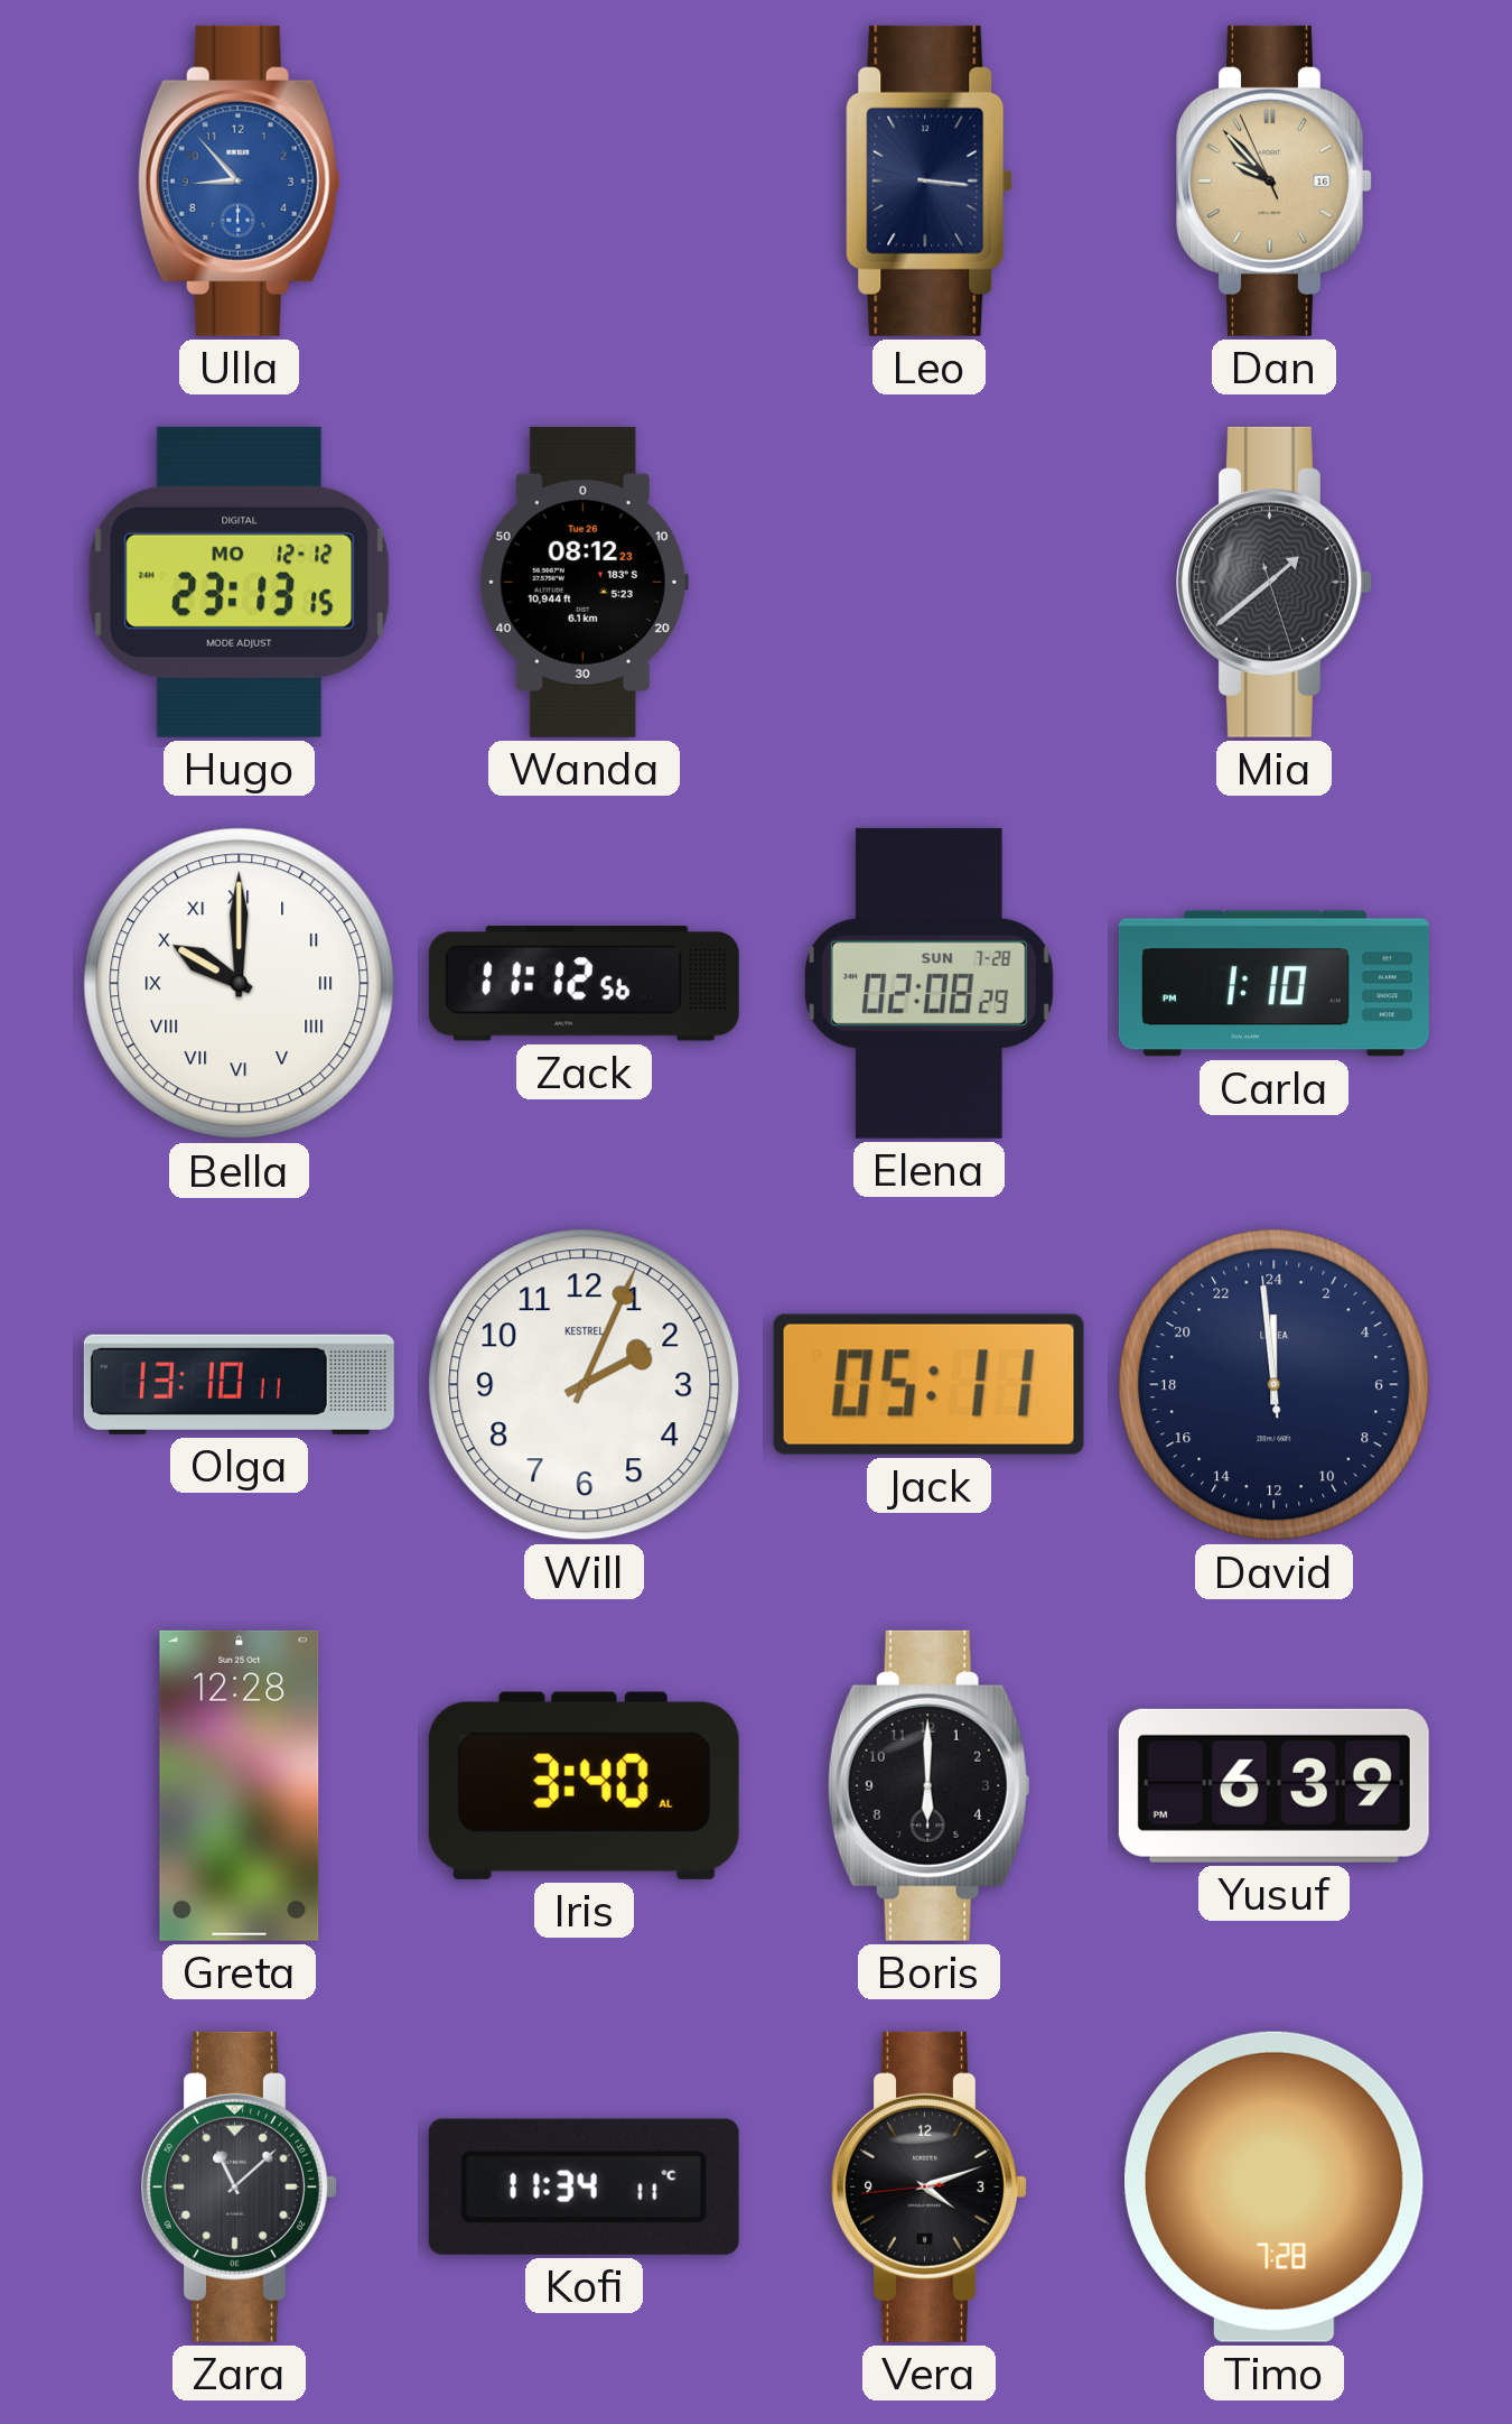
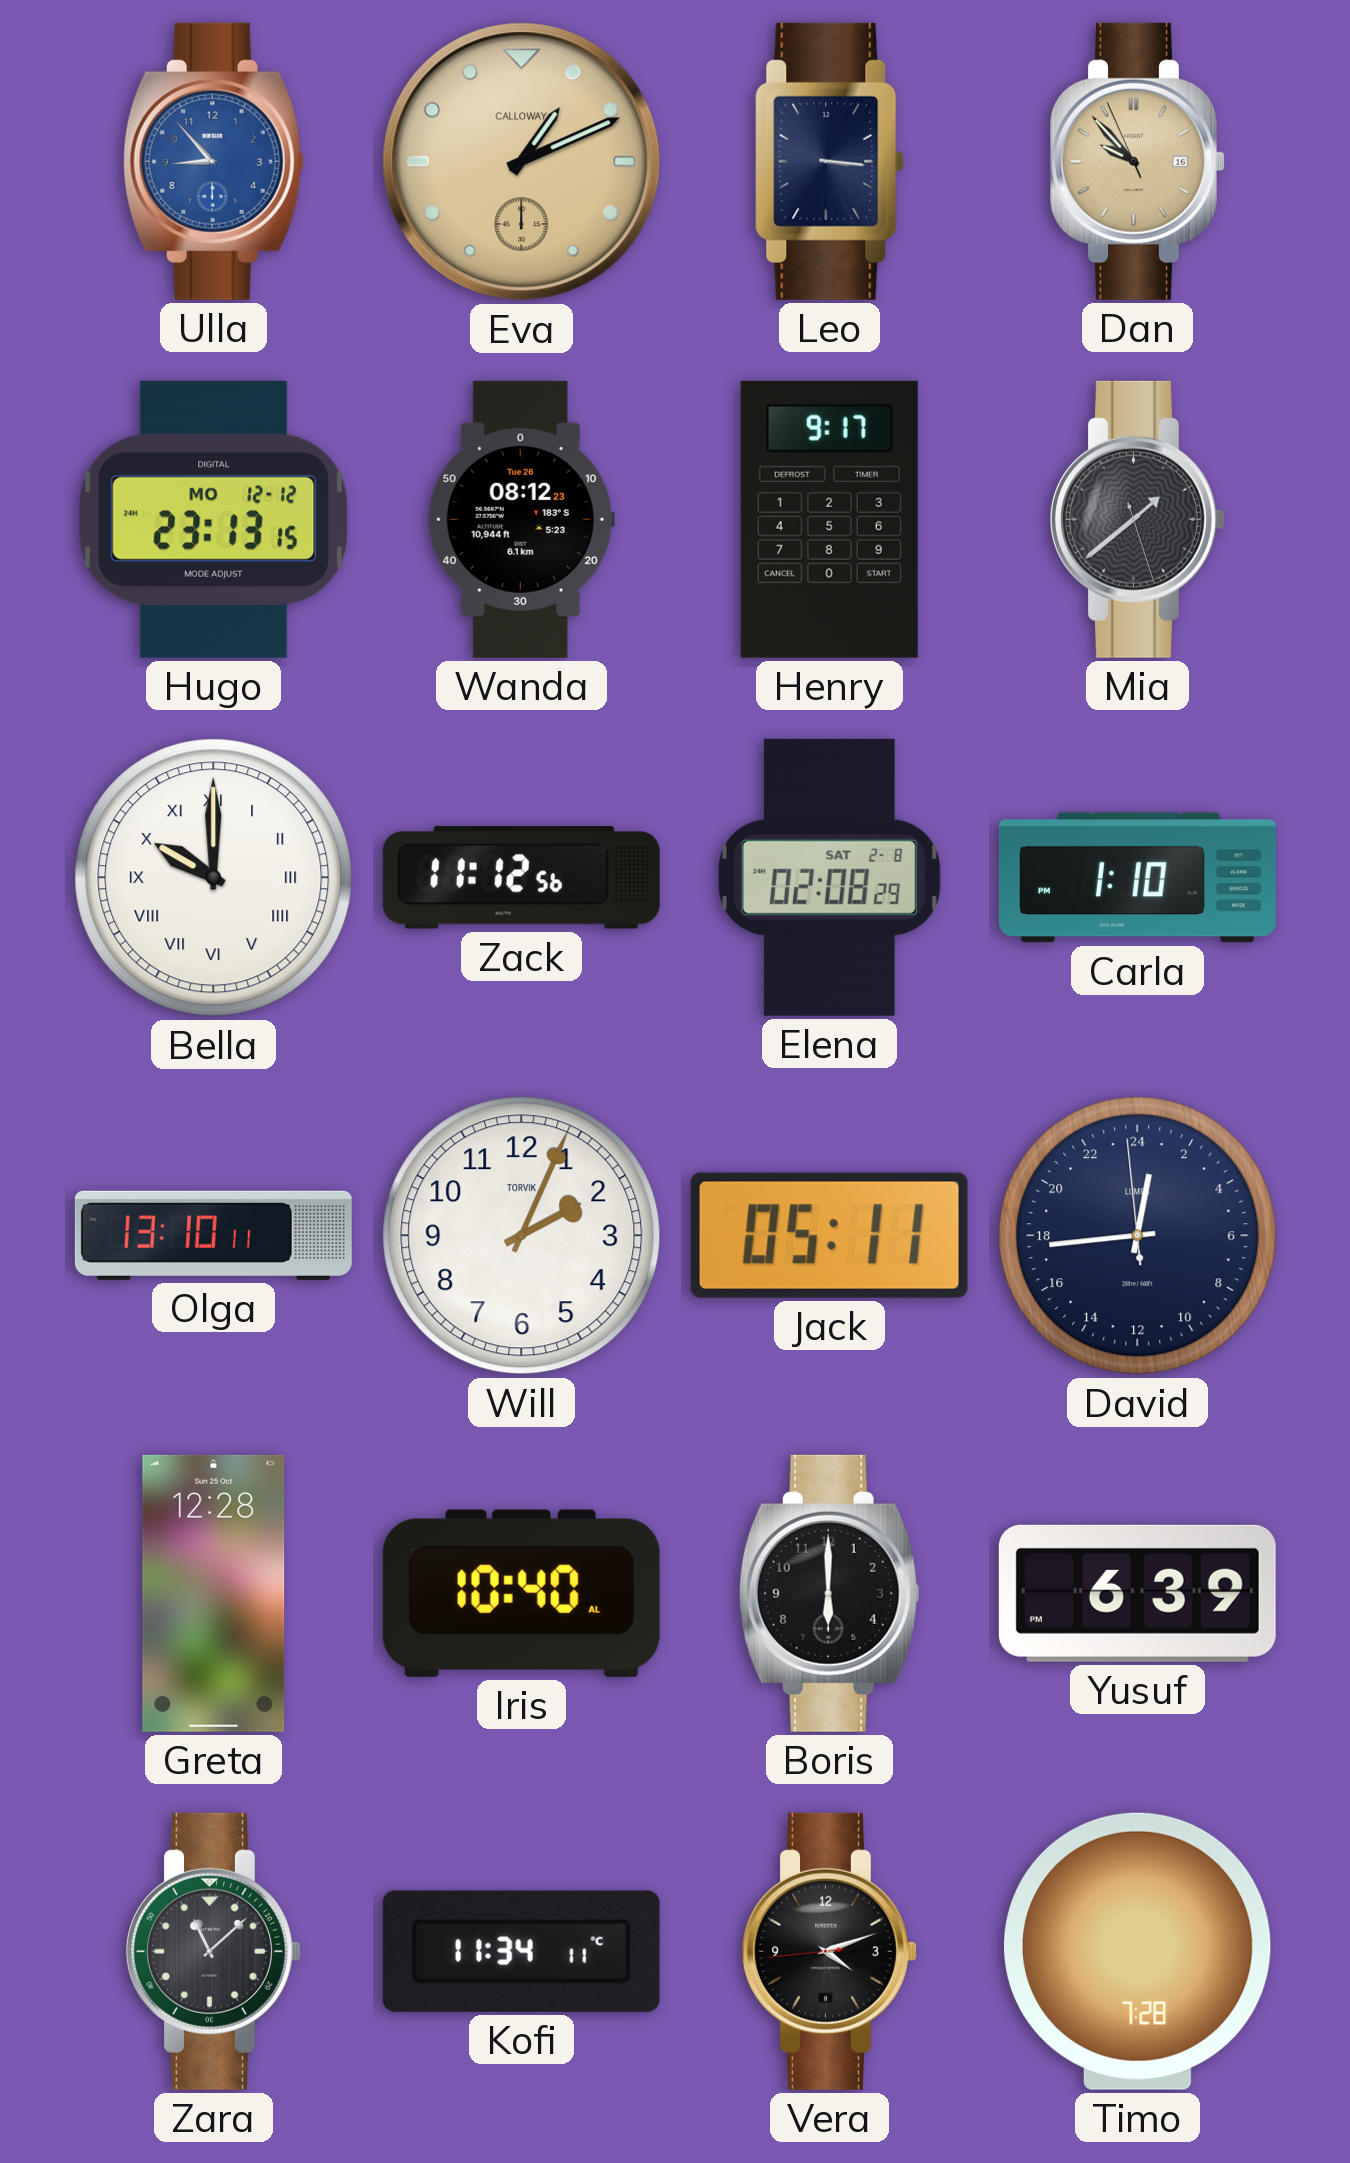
Eva: none -> 1:11 (522, 162)
Henry: none -> 9:17 (829, 519)
Elena date: SUN 7-28 -> SAT 2-8 (829, 877)
Will brand: KESTREL -> TORVIK (522, 1236)
David: 23:58 -> 0:43 (1138, 1236)
Iris: 3:40 -> 10:40 (521, 1593)
